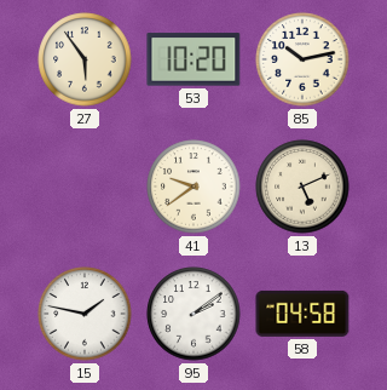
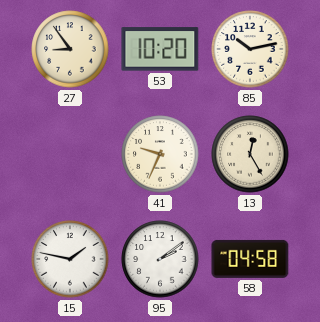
27: 5:54 -> 8:54 (70, 49)
41: 9:39 -> 9:34 (160, 154)
13: 5:11 -> 12:25 (250, 154)
